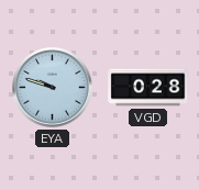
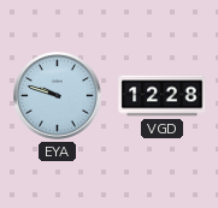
VGD: 0:28 -> 12:28 (163, 96)
